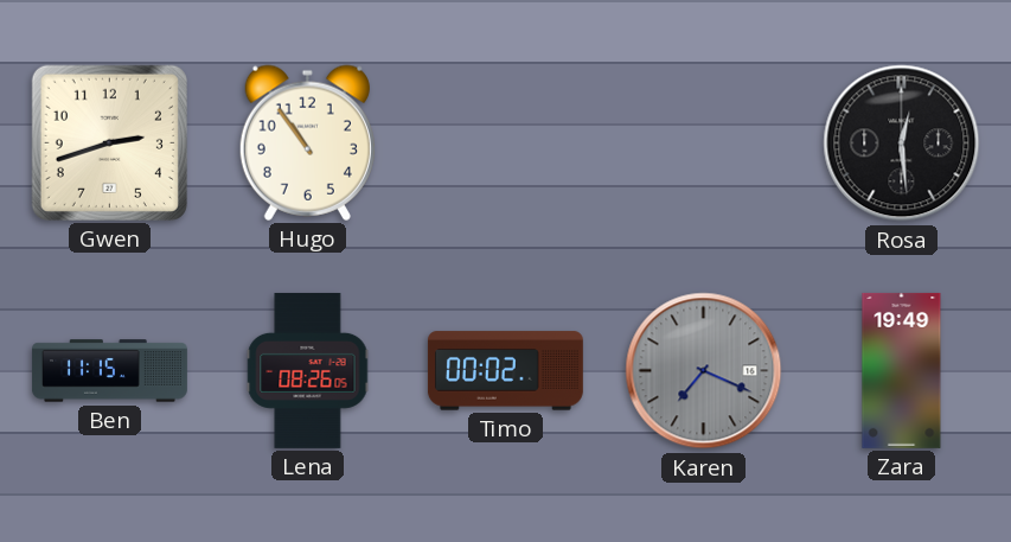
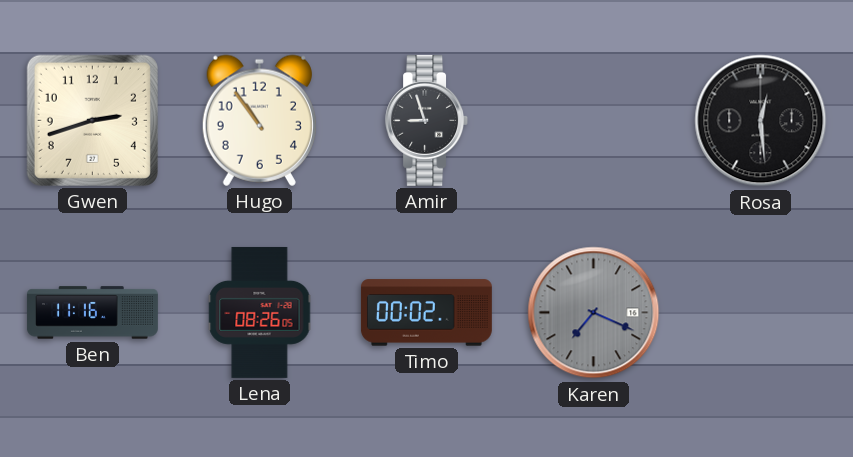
Amir: none -> 8:57 (427, 120)
Ben: 11:15 -> 11:16 (92, 313)
Zara: 19:49 -> none (902, 370)
